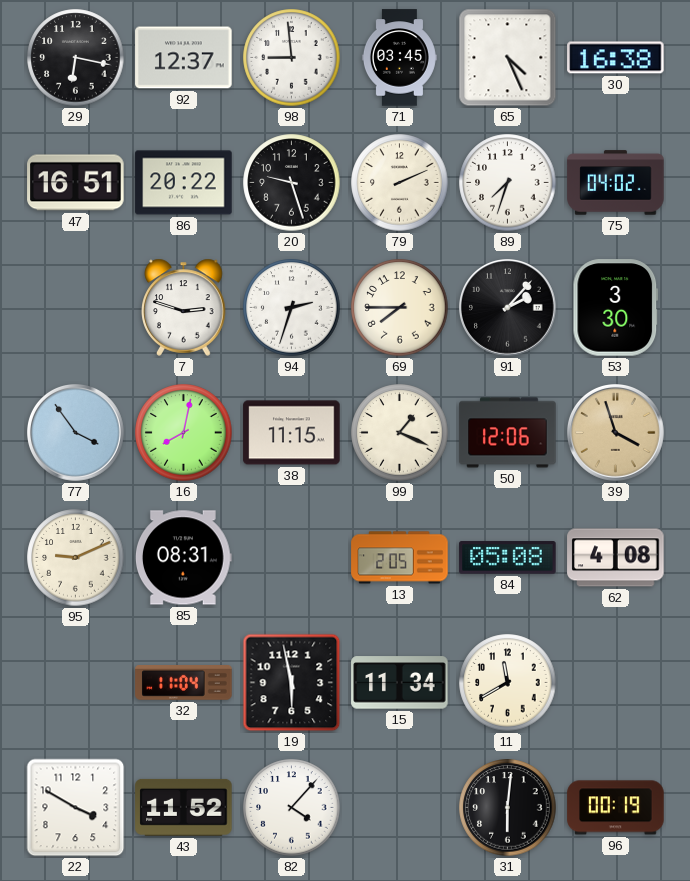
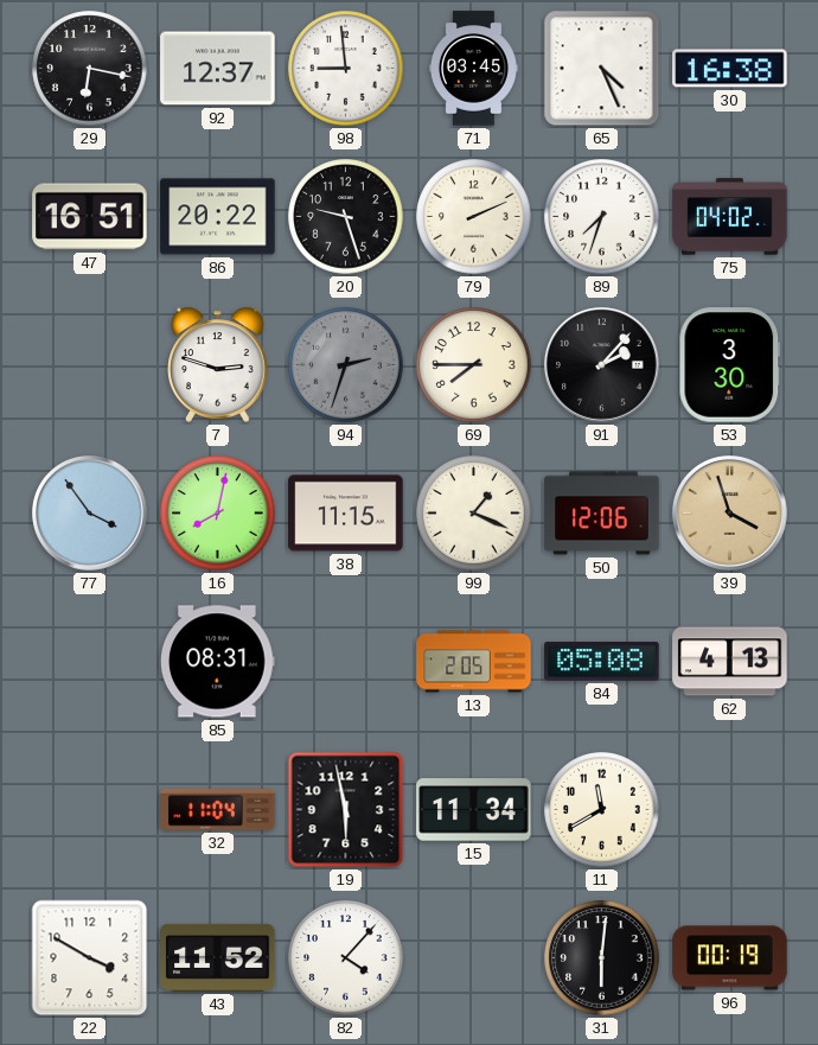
94 dial: white -> grey (346, 365)
95: 9:11 -> none (76, 558)
62: 4:08 -> 4:13 (730, 662)
